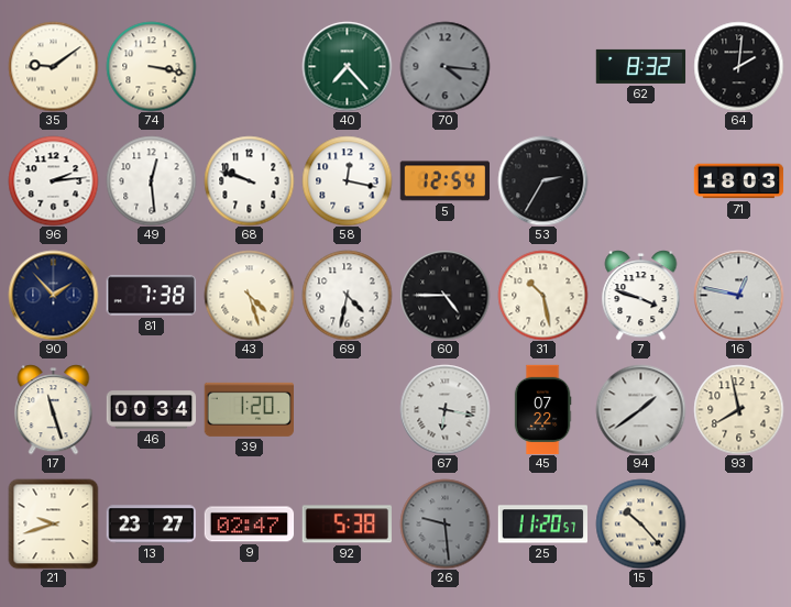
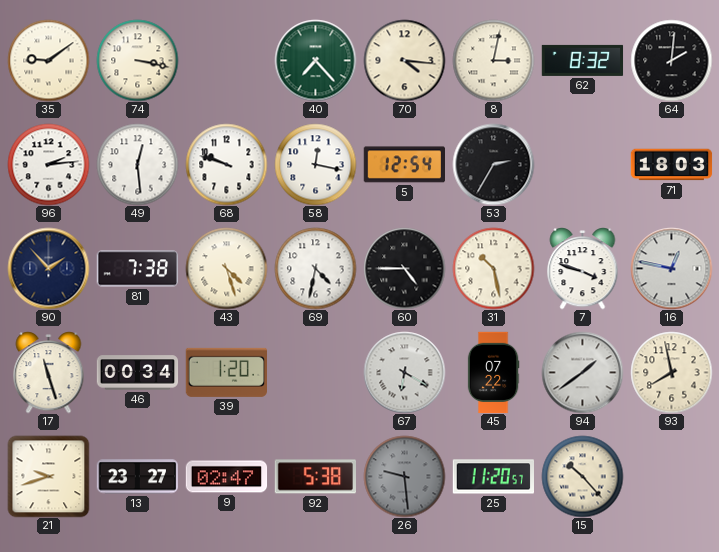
70 dial: grey -> cream (404, 60)
8: none -> 3:02 (493, 60)
67: 6:17 -> 6:20 (404, 372)
